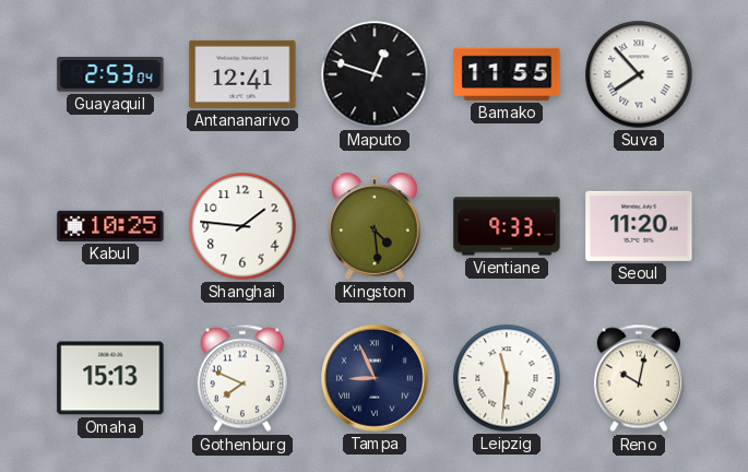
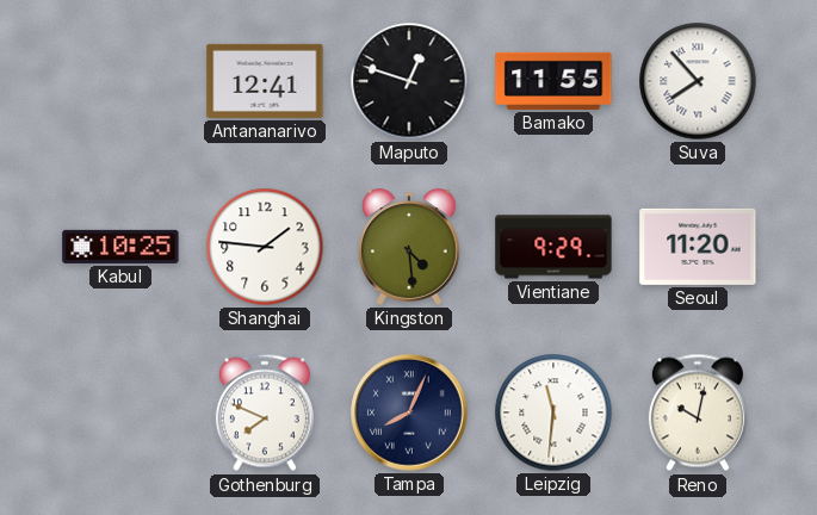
Guayaquil: 2:53 -> none (110, 74)
Vientiane: 9:33 -> 9:29 (553, 247)
Omaha: 15:13 -> none (110, 378)
Tampa: 8:56 -> 8:04 (409, 412)
